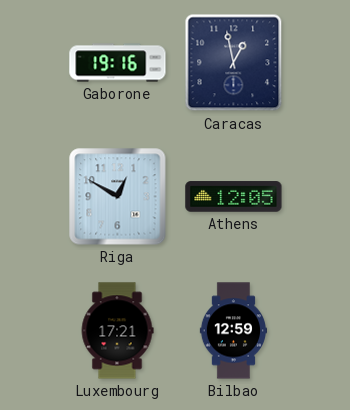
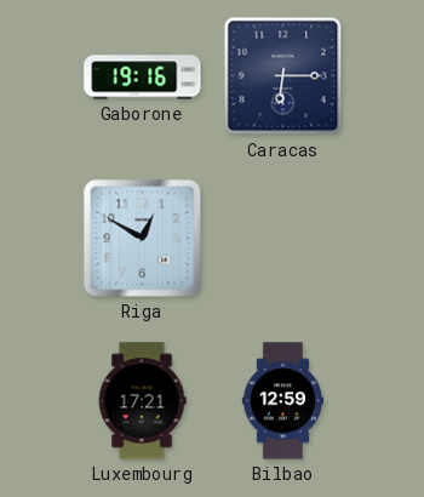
Caracas: 12:58 -> 6:15 (283, 76)
Athens: 12:05 -> none (234, 197)
